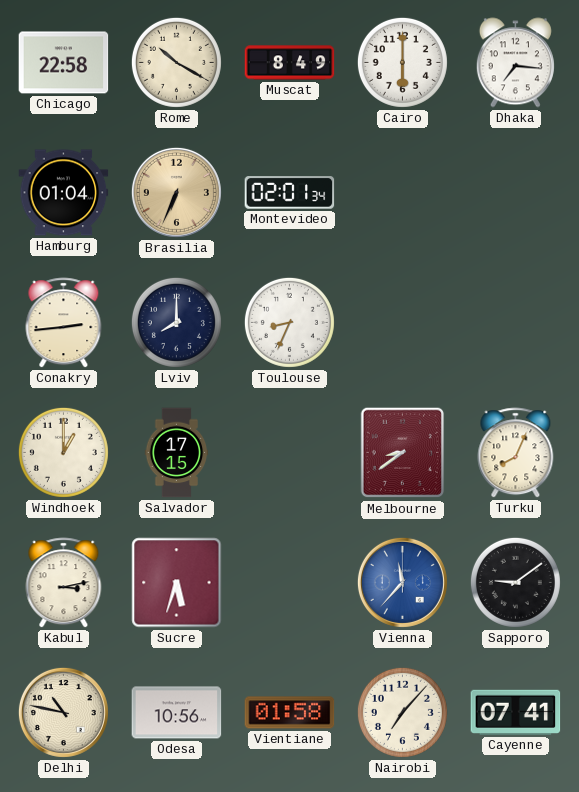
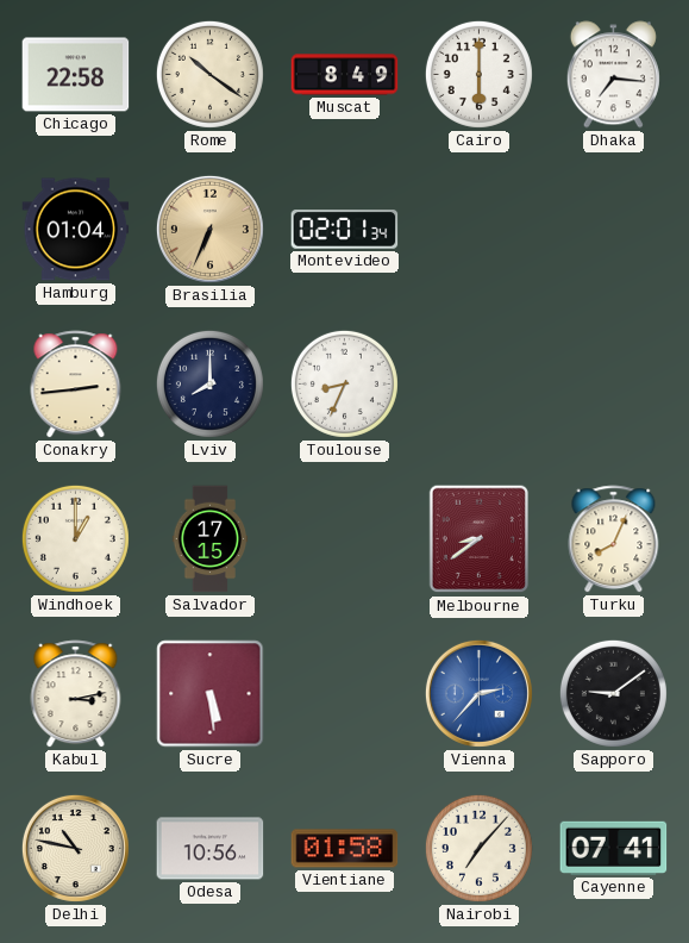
Rome: 10:20 -> 10:21 (209, 74)
Sucre: 5:33 -> 5:29 (211, 694)
Vienna: 11:37 -> 2:37 (478, 693)
